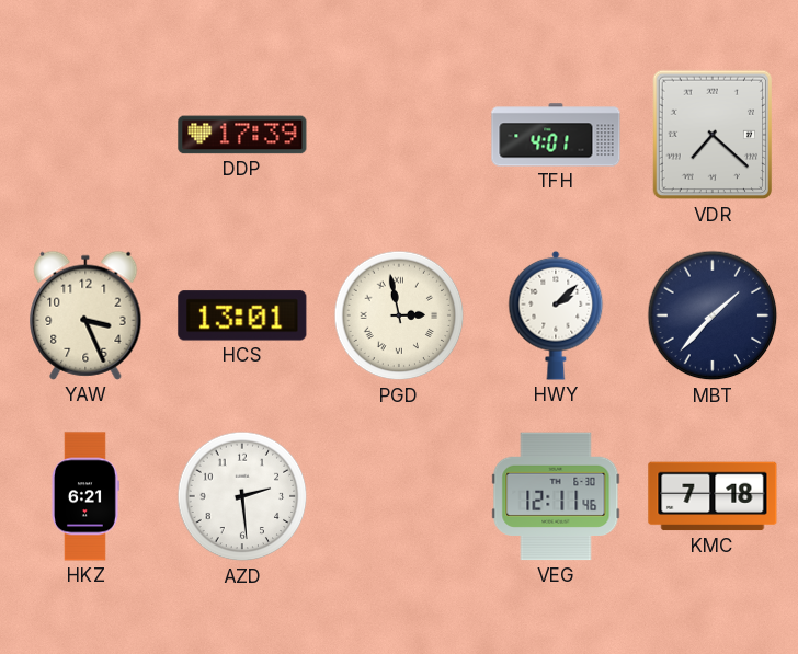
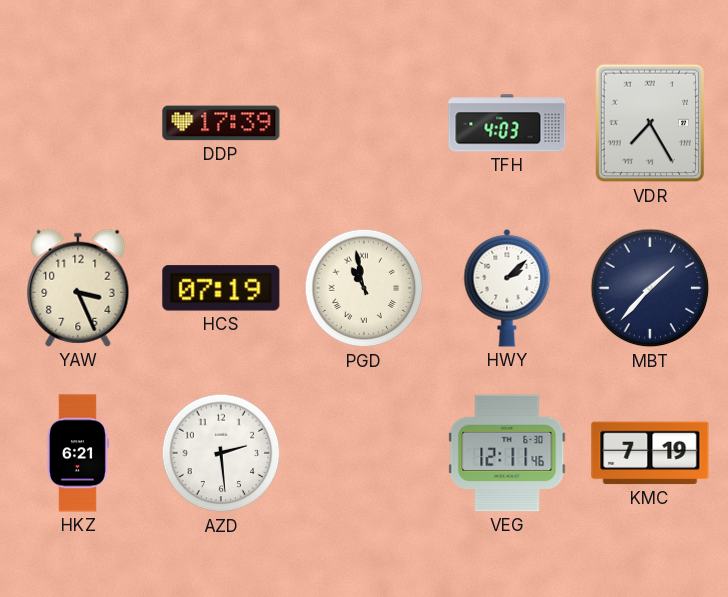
TFH: 4:01 -> 4:03 (507, 123)
VDR: 7:22 -> 7:25 (650, 123)
HCS: 13:01 -> 07:19 (221, 288)
PGD: 2:58 -> 10:58 (364, 288)
KMC: 7:18 -> 7:19 (650, 453)
